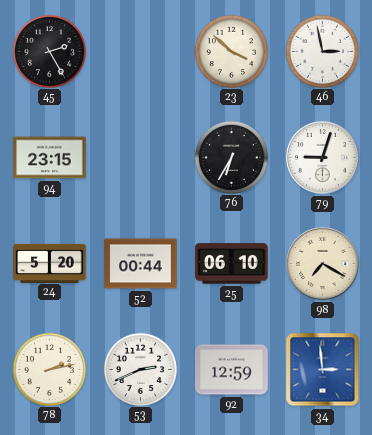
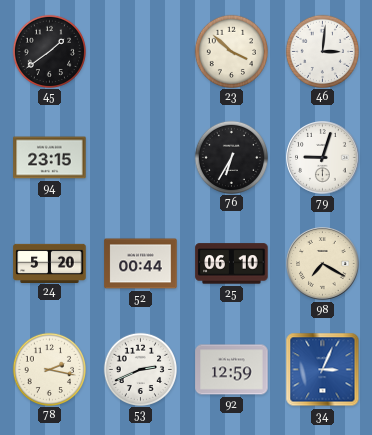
45: 2:25 -> 1:39 (49, 51)
46: 2:58 -> 3:01 (322, 51)
78: 2:13 -> 2:17 (49, 369)
34: 2:59 -> 3:04 (323, 370)
